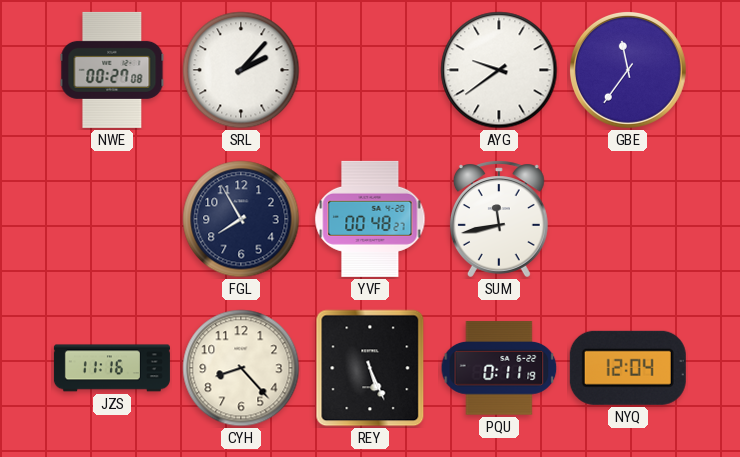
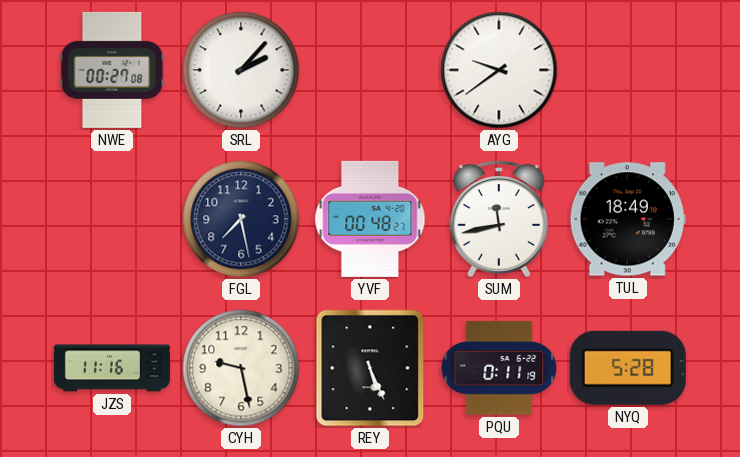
GBE: 11:36 -> none (628, 70)
FGL: 7:55 -> 7:28 (241, 219)
TUL: none -> 18:49 (628, 219)
CYH: 8:23 -> 9:28 (241, 368)
NYQ: 12:04 -> 5:28 (628, 368)
